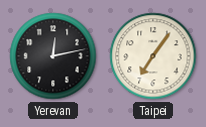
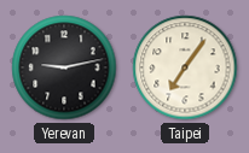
Yerevan: 12:13 -> 9:13 (64, 67)
